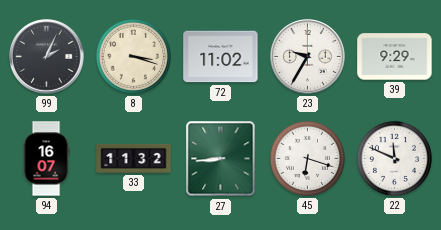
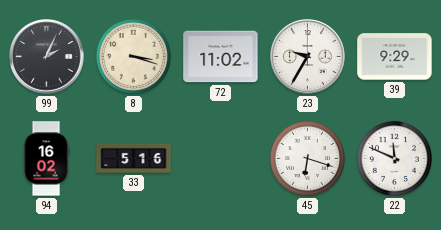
94: 16:07 -> 16:02 (46, 159)
33: 11:32 -> 5:16 (134, 158)
27: 8:44 -> none (221, 159)
